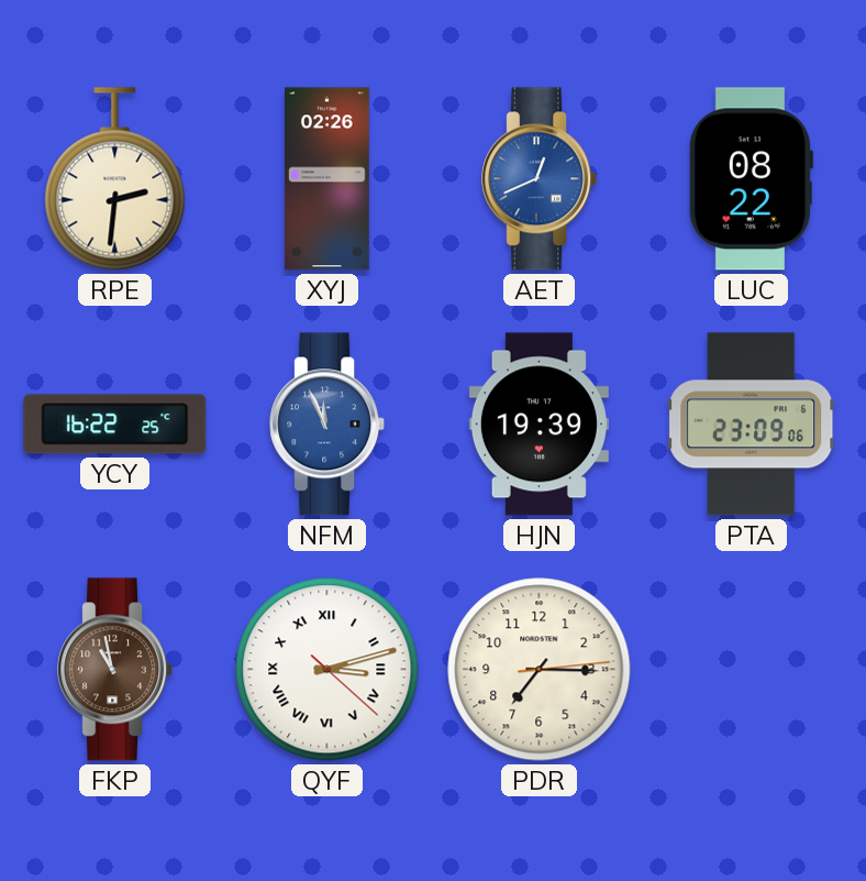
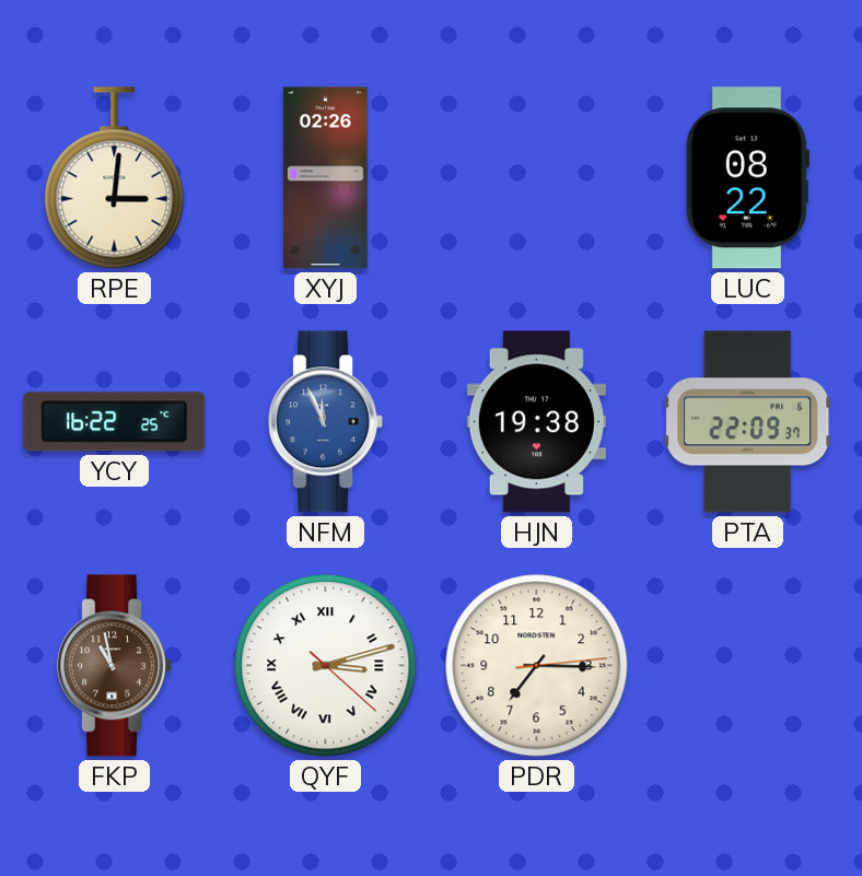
RPE: 2:31 -> 3:01 (115, 178)
AET: 12:41 -> none (540, 179)
HJN: 19:39 -> 19:38 (536, 422)
PTA: 23:09 -> 22:09 (748, 422)
